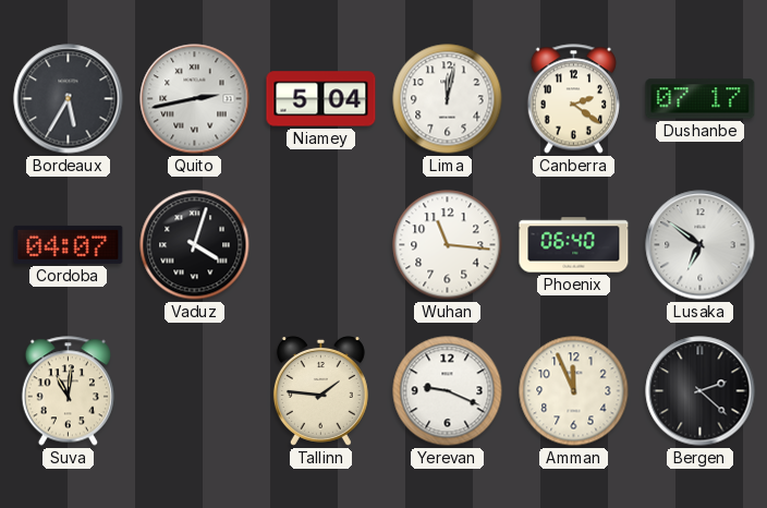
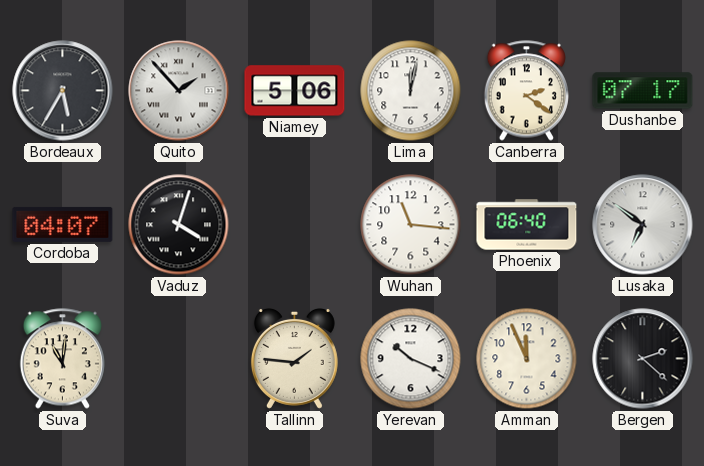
Quito: 2:43 -> 1:53 (179, 91)
Niamey: 5:04 -> 5:06 (295, 91)
Yerevan: 9:19 -> 10:19 (411, 359)
